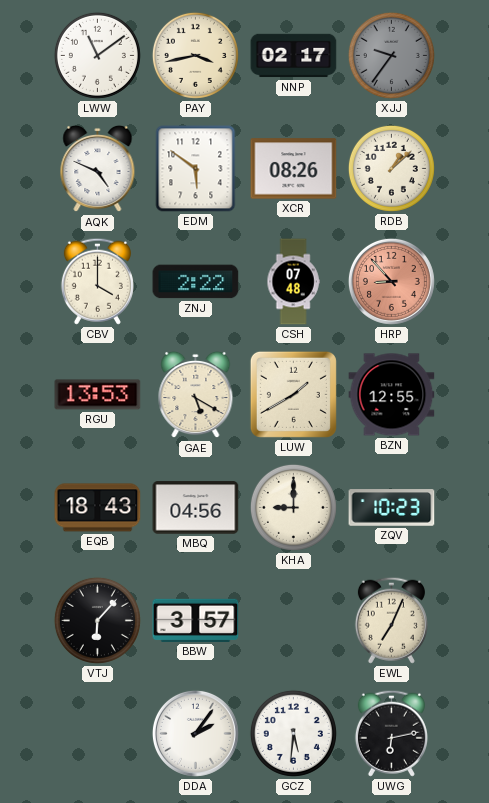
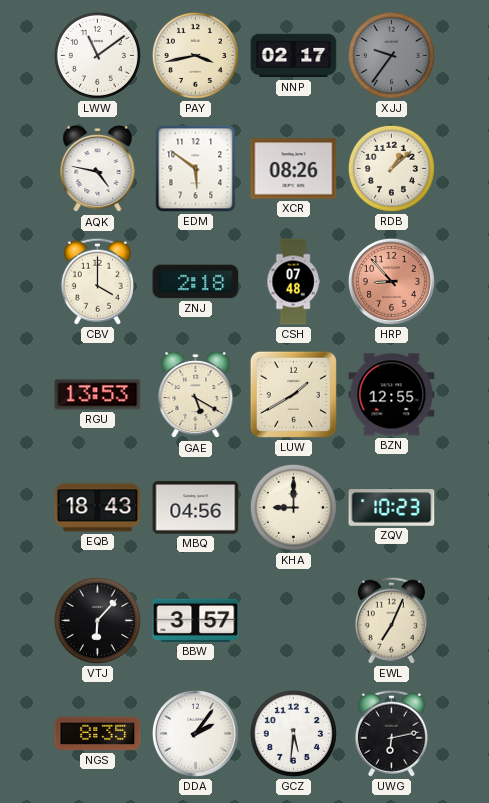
AQK: 4:49 -> 4:47 (98, 169)
ZNJ: 2:22 -> 2:18 (196, 282)
NGS: none -> 8:35 (98, 734)
